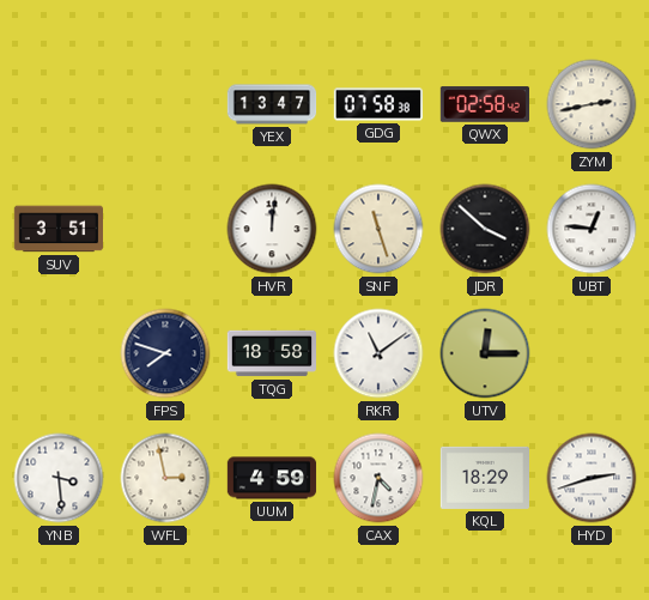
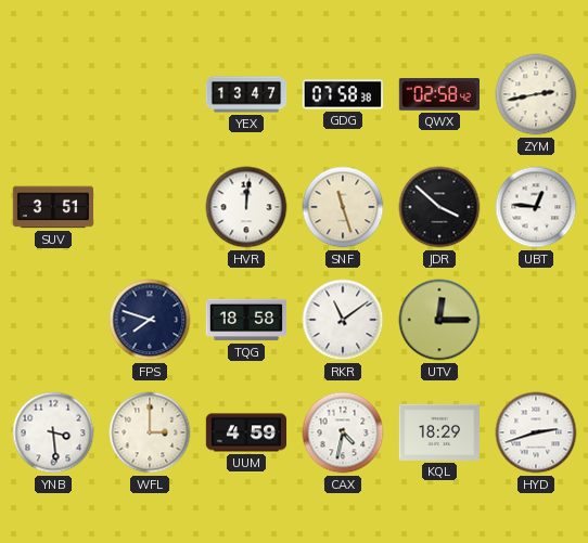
WFL: 2:58 -> 3:00 (150, 432)
